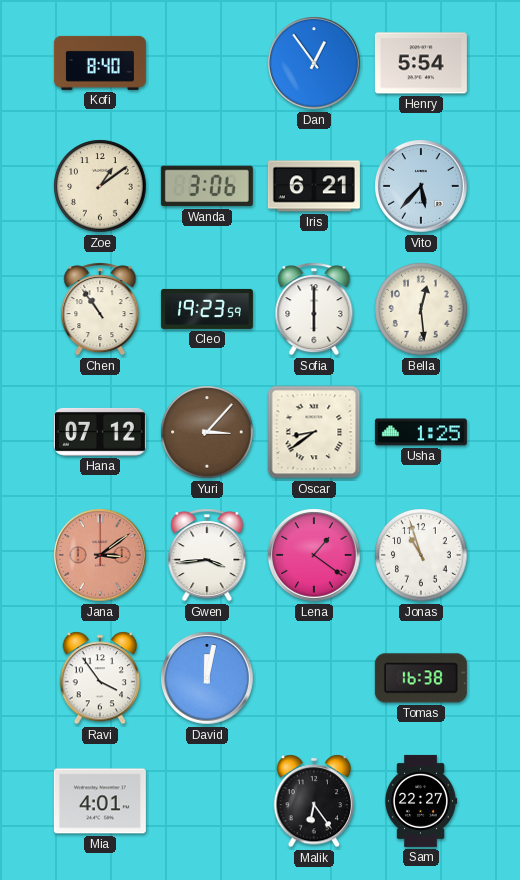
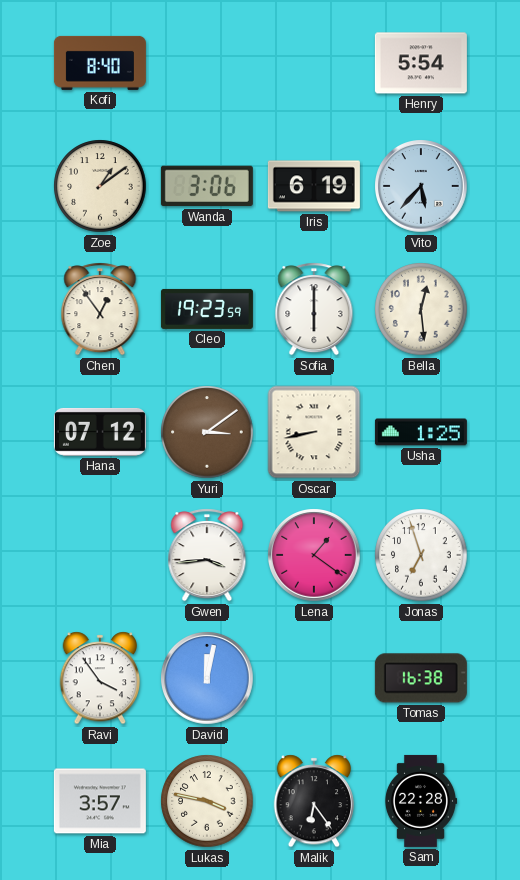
Dan: 12:54 -> none (314, 63)
Iris: 6:21 -> 6:19 (314, 186)
Chen: 10:54 -> 12:54 (100, 309)
Yuri: 3:07 -> 3:09 (207, 432)
Oscar: 8:39 -> 8:43 (314, 432)
Jana: 3:09 -> none (100, 555)
Jonas: 10:57 -> 6:57 (421, 555)
Mia: 4:01 -> 3:57 (100, 801)
Lukas: none -> 3:47 (207, 801)
Sam: 22:27 -> 22:28 (421, 801)
